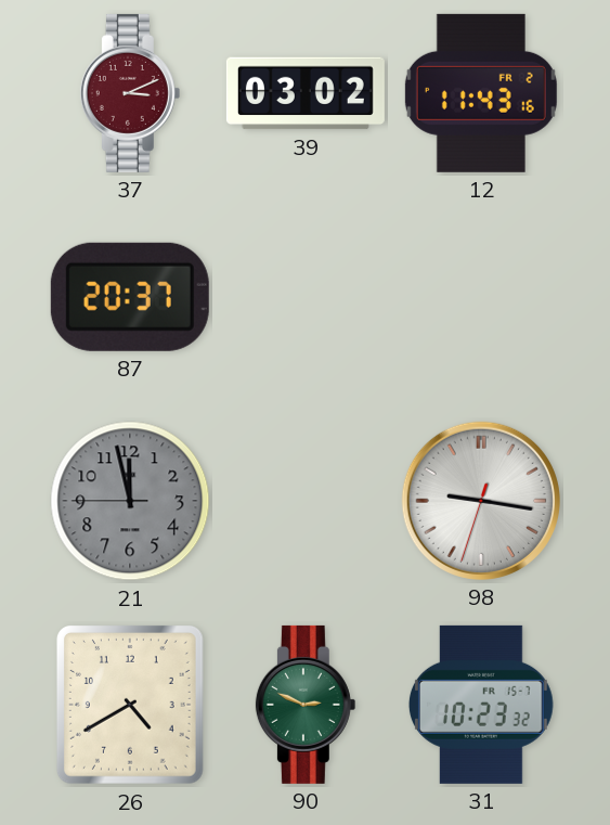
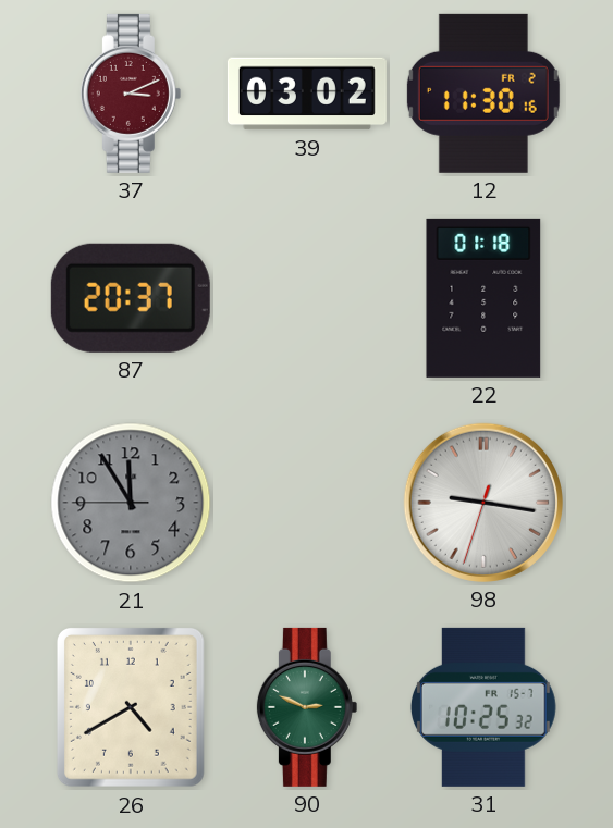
12: 11:43 -> 11:30 (483, 94)
22: none -> 01:18 (483, 298)
21: 11:57 -> 11:54 (131, 503)
31: 10:23 -> 10:25 (483, 707)
